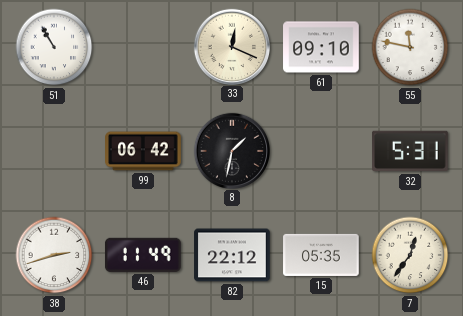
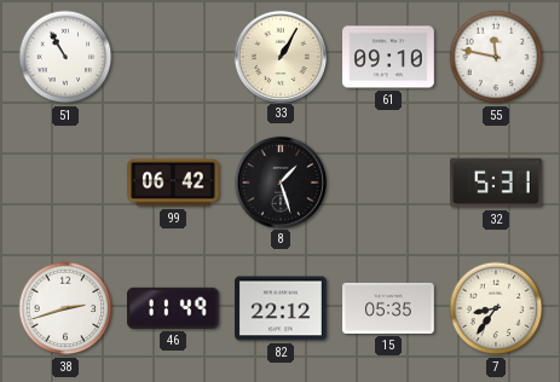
33: 12:19 -> 1:05 (279, 56)
8: 1:32 -> 1:27 (279, 181)
7: 12:36 -> 8:36 (496, 308)
